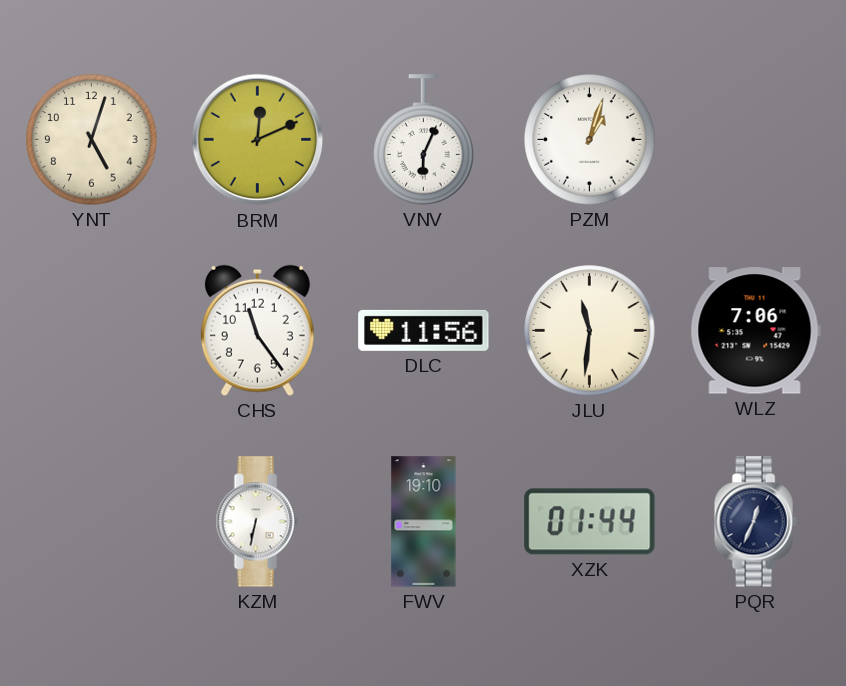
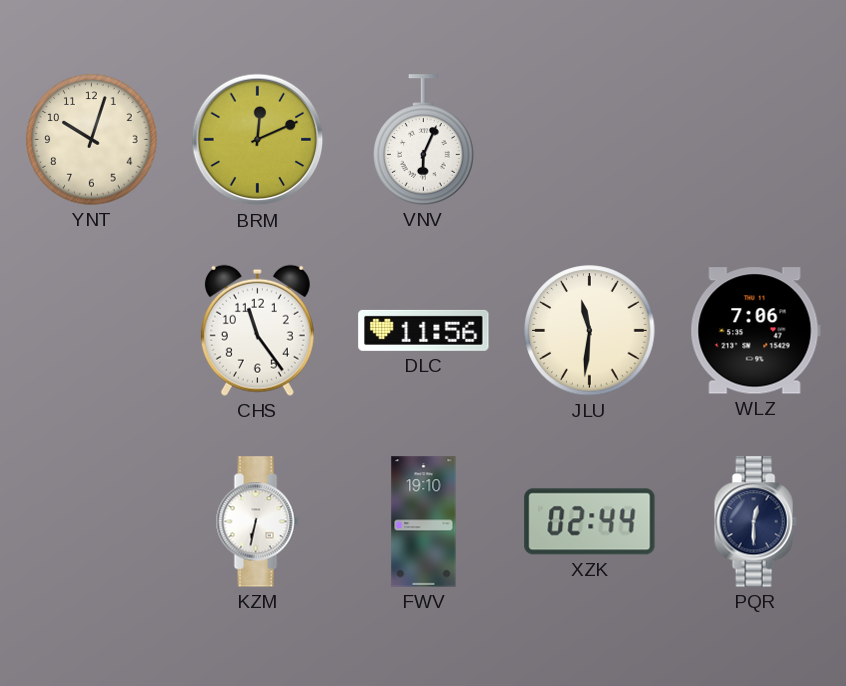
YNT: 5:03 -> 10:03 (92, 140)
PZM: 1:03 -> none (590, 140)
XZK: 01:44 -> 02:44 (590, 522)
PQR: 12:34 -> 12:30 (755, 522)
